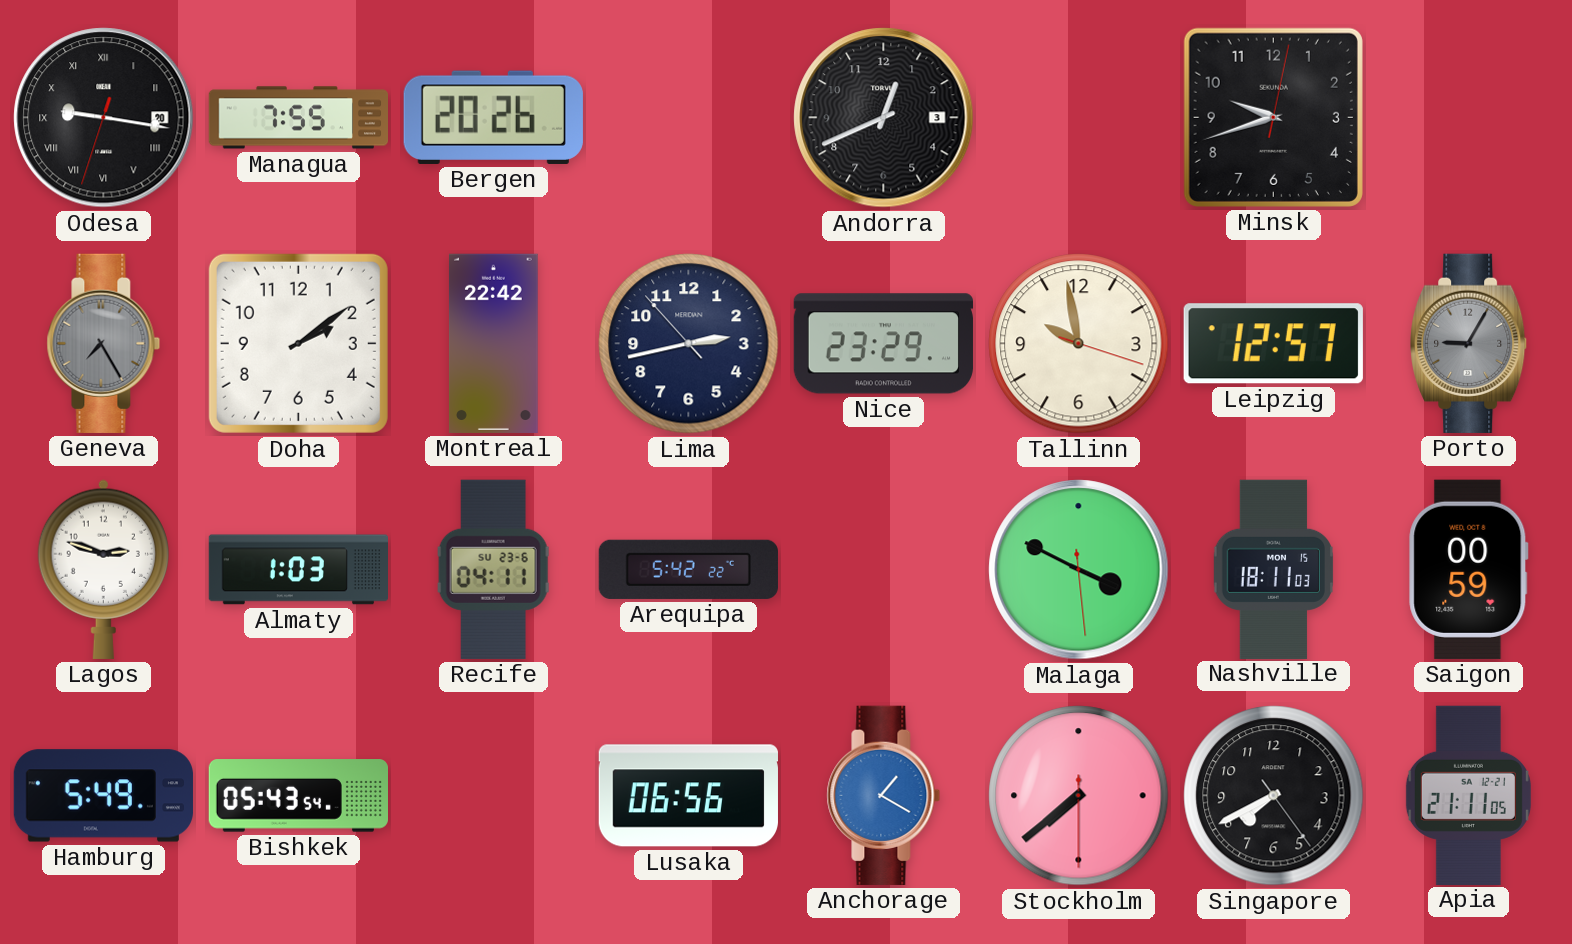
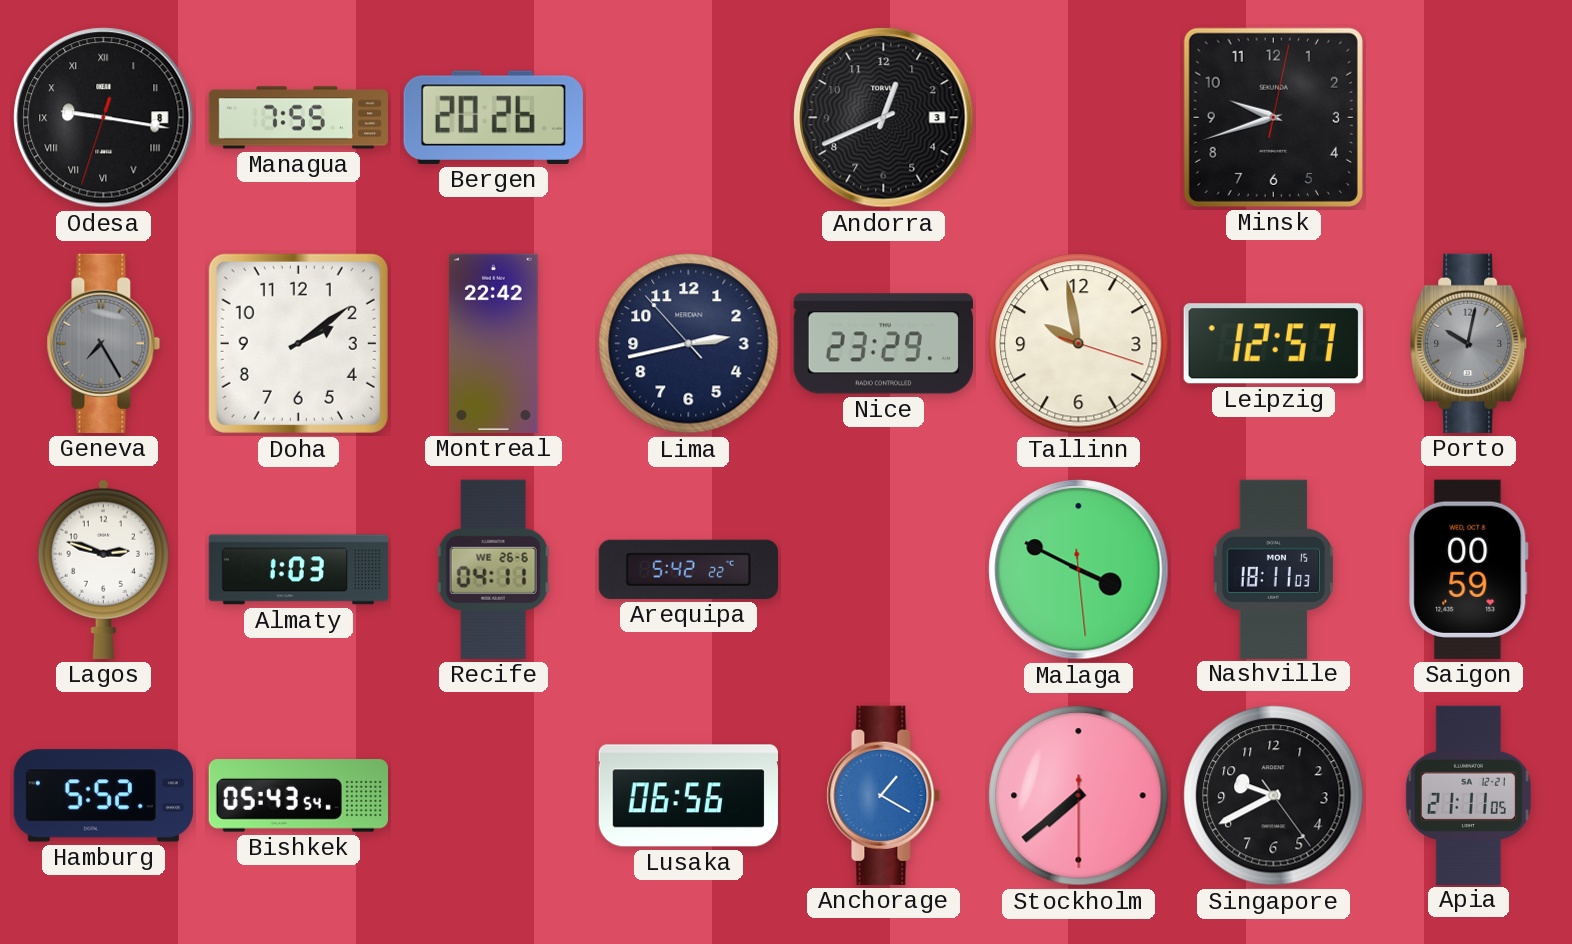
Odesa date: 20 -> 8 (104, 118)
Porto: 9:05 -> 10:02 (1469, 343)
Recife date: SU 23-6 -> WE 26-6 (494, 569)
Hamburg: 5:49 -> 5:52 (103, 796)
Singapore: 7:40 -> 9:40 (1274, 796)
